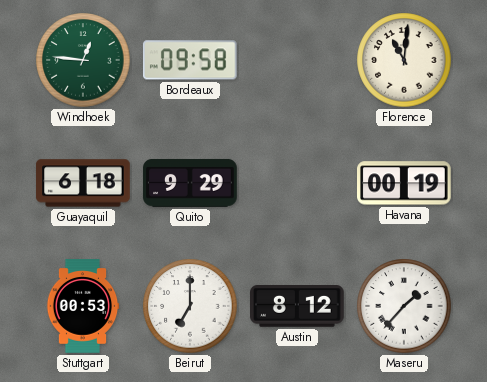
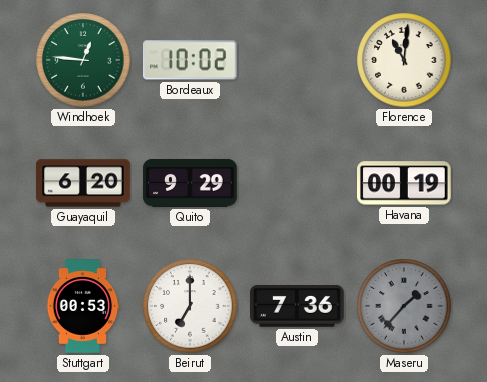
Bordeaux: 09:58 -> 10:02 (190, 60)
Guayaquil: 6:18 -> 6:20 (83, 183)
Austin: 8:12 -> 7:36 (298, 306)
Maseru dial: white -> grey (404, 306)
